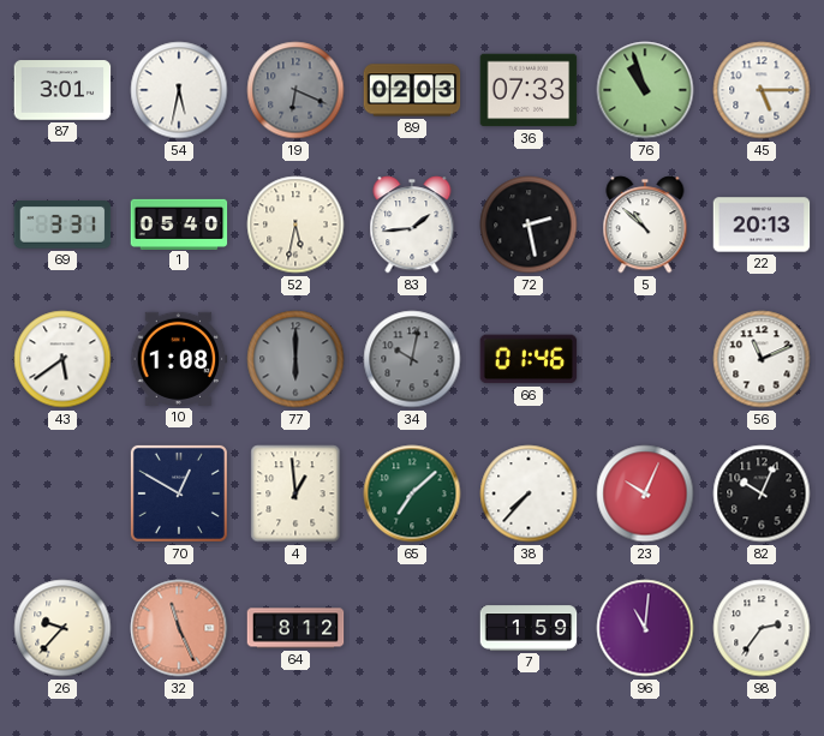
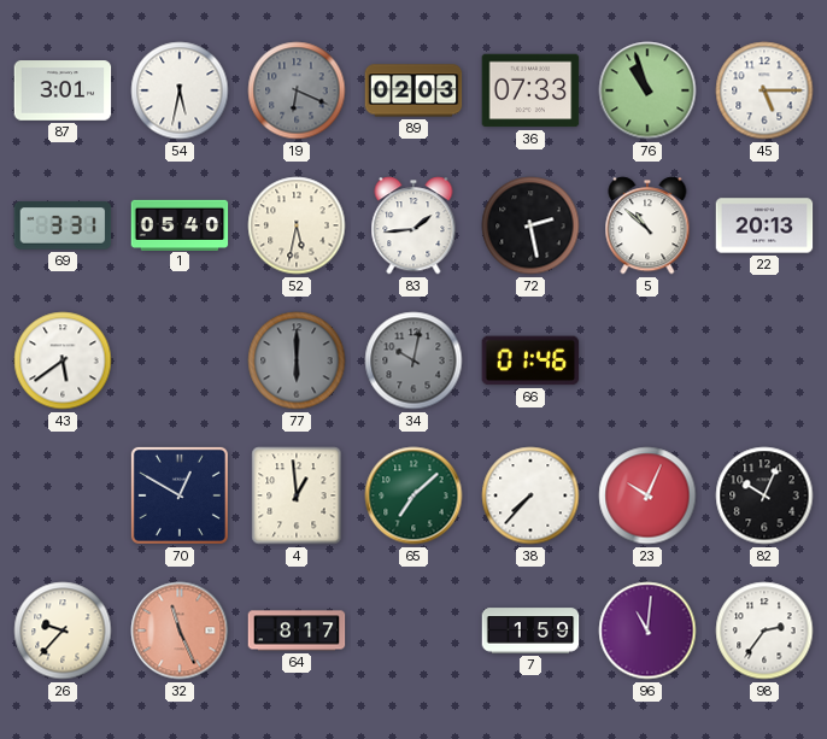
10: 1:08 -> none (179, 359)
56: 11:11 -> none (762, 359)
64: 8:12 -> 8:17 (297, 631)
